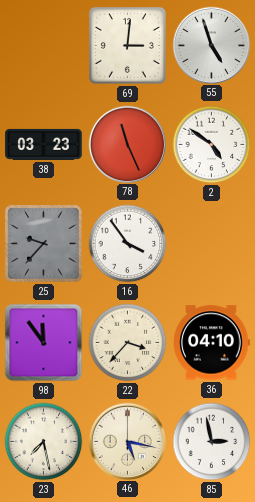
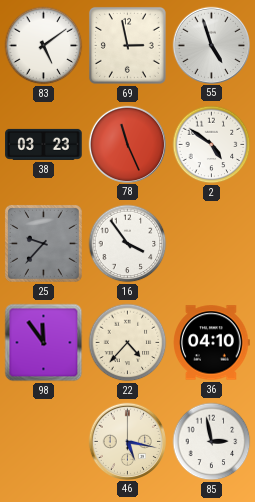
83: none -> 5:09 (44, 46)
69: 3:01 -> 2:58 (127, 45)
22: 3:37 -> 4:37 (128, 343)
23: 7:28 -> none (44, 442)
